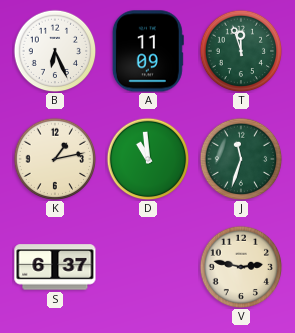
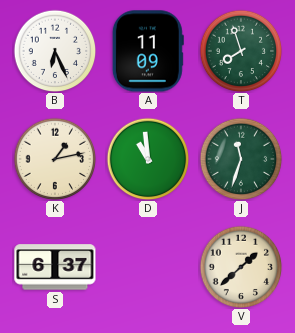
T: 11:57 -> 7:57 (241, 51)
V: 2:47 -> 1:38 (241, 267)
